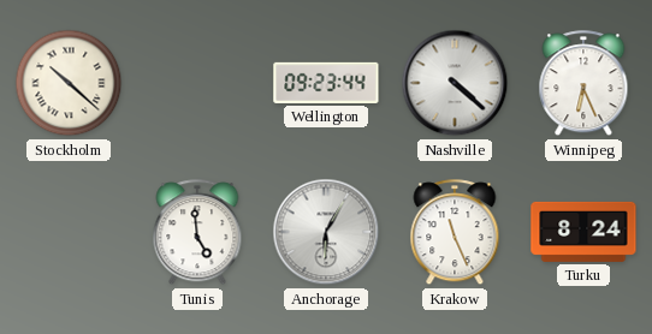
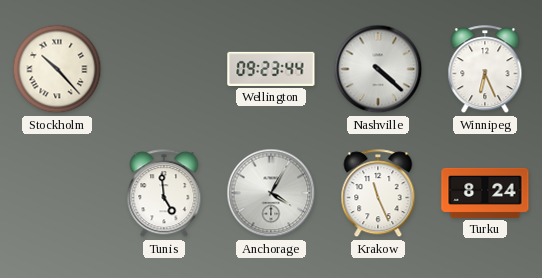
Stockholm: 10:22 -> 10:23 (57, 69)
Anchorage: 6:05 -> 4:05 (271, 193)
